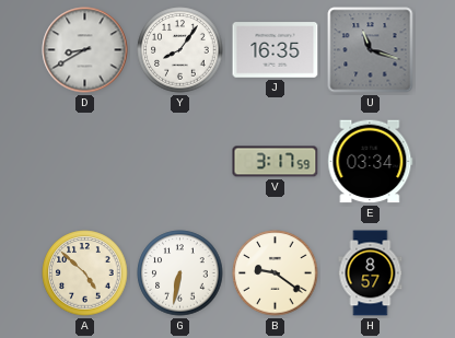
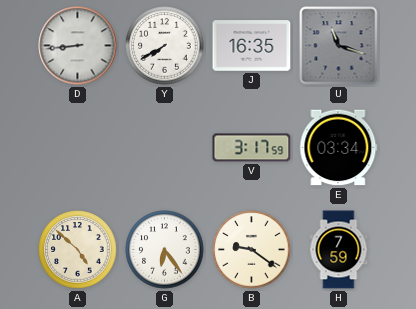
D: 8:40 -> 8:44 (78, 46)
Y: 8:06 -> 7:40 (165, 46)
G: 6:32 -> 6:24 (165, 250)
H: 8:57 -> 7:59 (339, 250)
